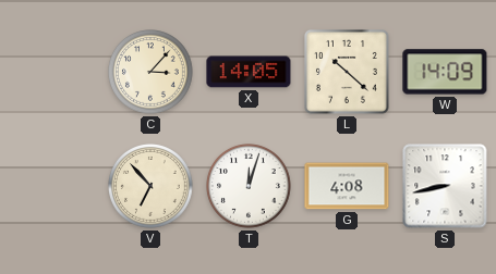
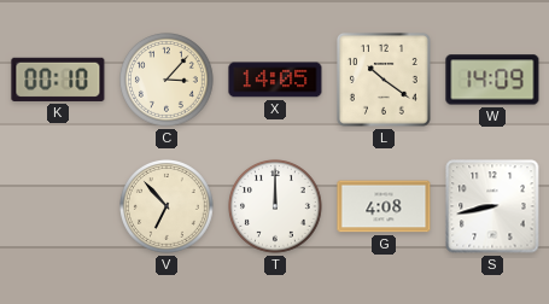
K: none -> 00:10 (58, 80)
L: 10:22 -> 10:21 (384, 80)
T: 12:03 -> 12:00 (276, 207)
